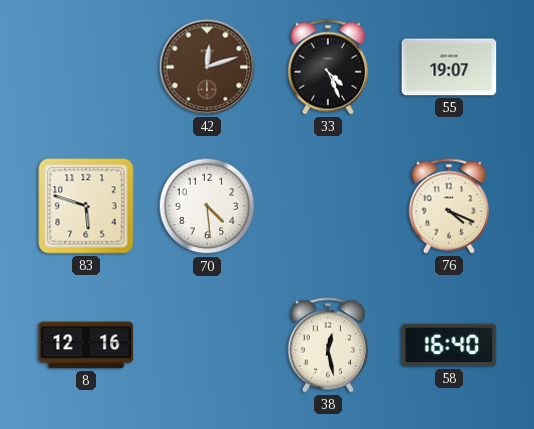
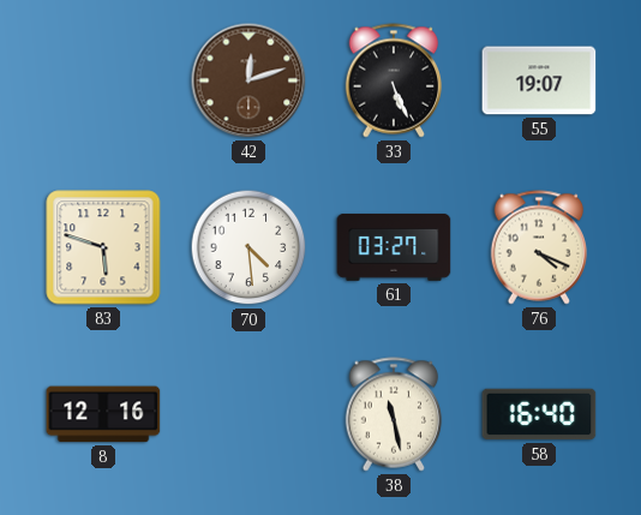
33: 4:26 -> 5:26 (394, 80)
61: none -> 03:27 (394, 247)
38: 12:28 -> 11:28 (394, 414)
